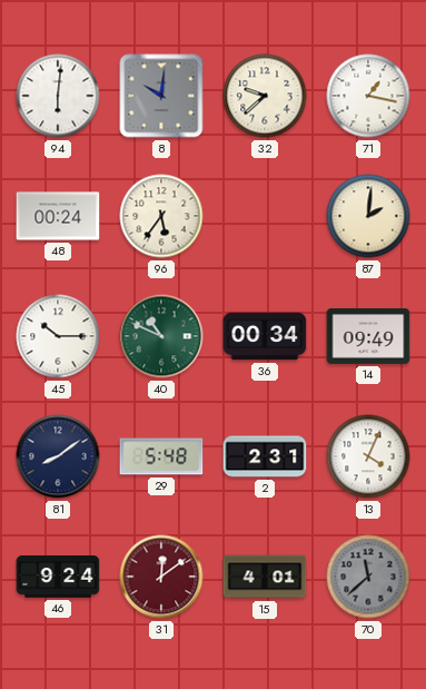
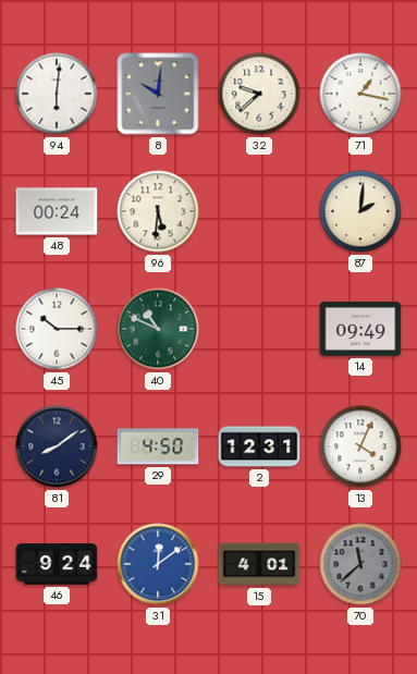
96: 5:36 -> 5:31 (158, 211)
36: 00:34 -> none (265, 336)
29: 5:48 -> 4:50 (158, 446)
2: 2:31 -> 12:31 (259, 446)
31 dial: burgundy -> blue (158, 564)
